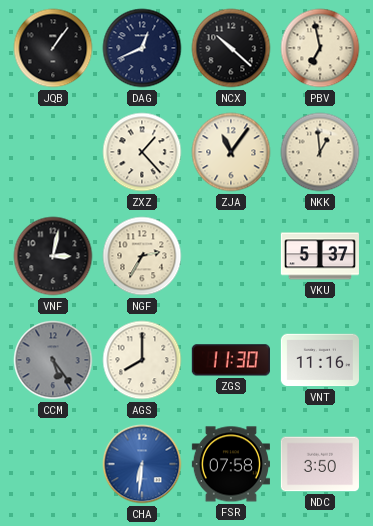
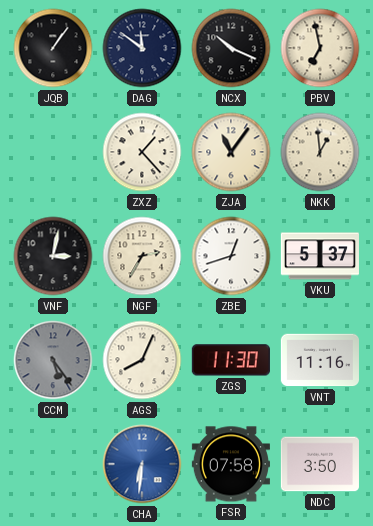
DAG: 12:41 -> 11:51 (142, 48)
NCX: 10:22 -> 10:19 (231, 48)
ZBE: none -> 12:42 (231, 256)
AGS: 8:00 -> 8:04 (142, 360)
